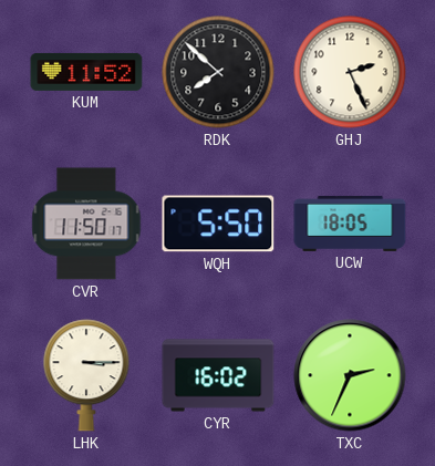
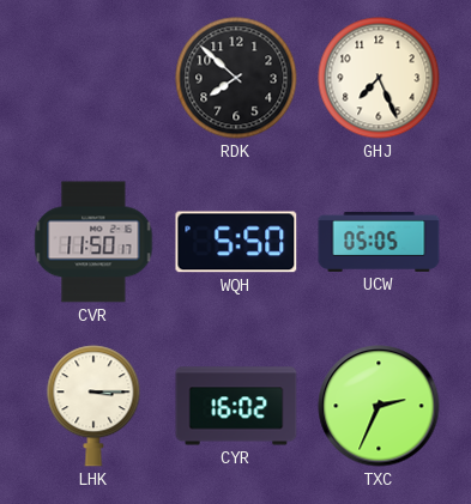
KUM: 11:52 -> none (86, 72)
GHJ: 2:26 -> 7:26 (379, 78)
UCW: 18:05 -> 05:05 (379, 242)
